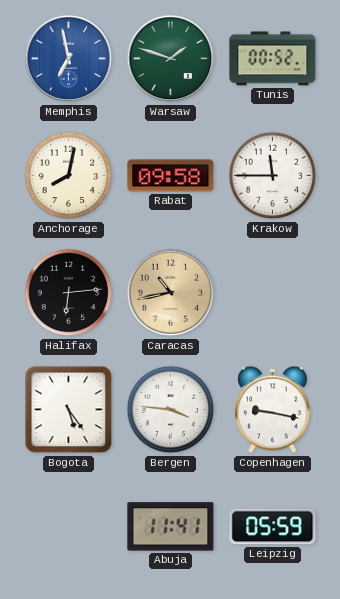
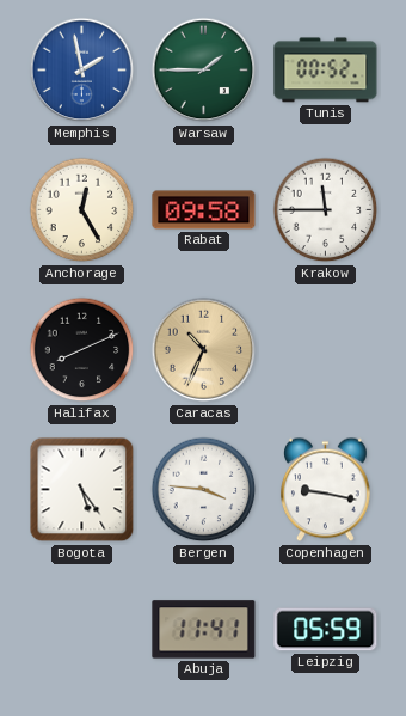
Memphis: 6:58 -> 1:58 (82, 71)
Warsaw: 1:48 -> 1:45 (204, 71)
Anchorage: 8:02 -> 12:25 (82, 210)
Halifax: 6:14 -> 8:11 (82, 350)
Caracas: 10:43 -> 10:34 (204, 350)
